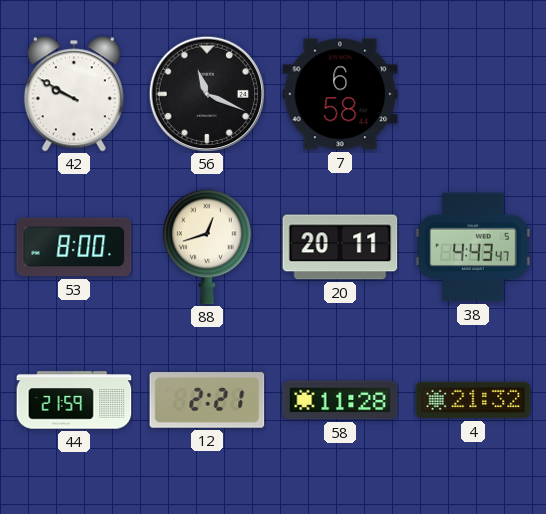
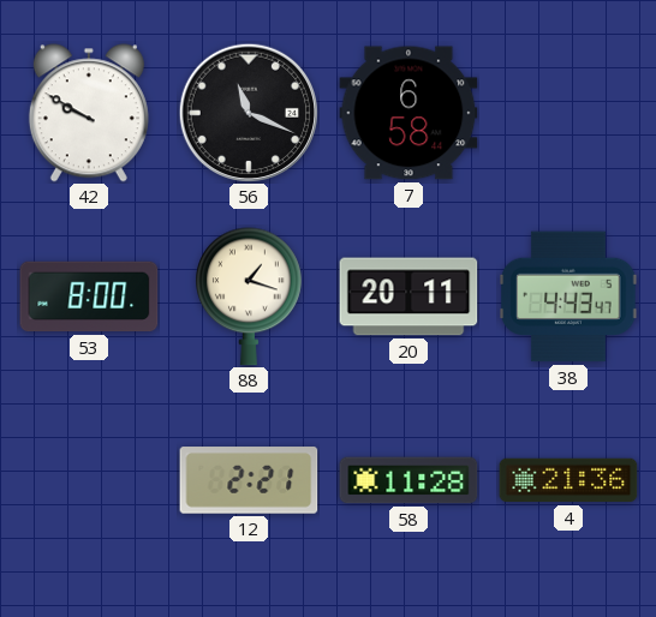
88: 12:42 -> 1:18 (250, 296)
44: 21:59 -> none (74, 400)
4: 21:32 -> 21:36 (568, 480)
